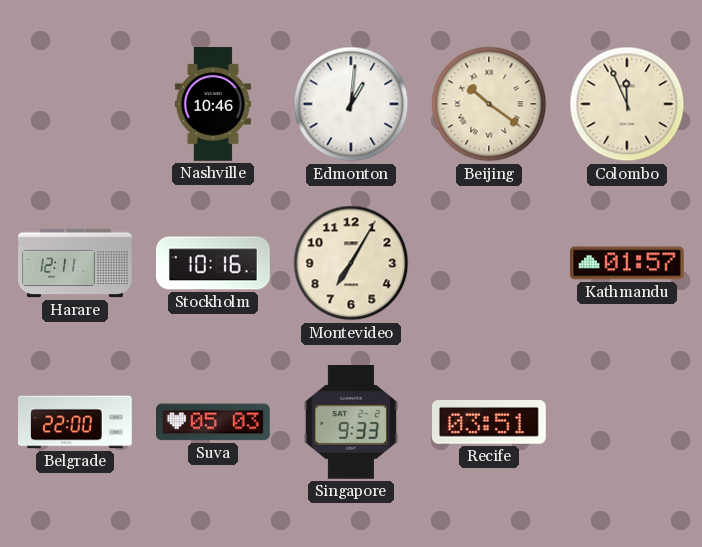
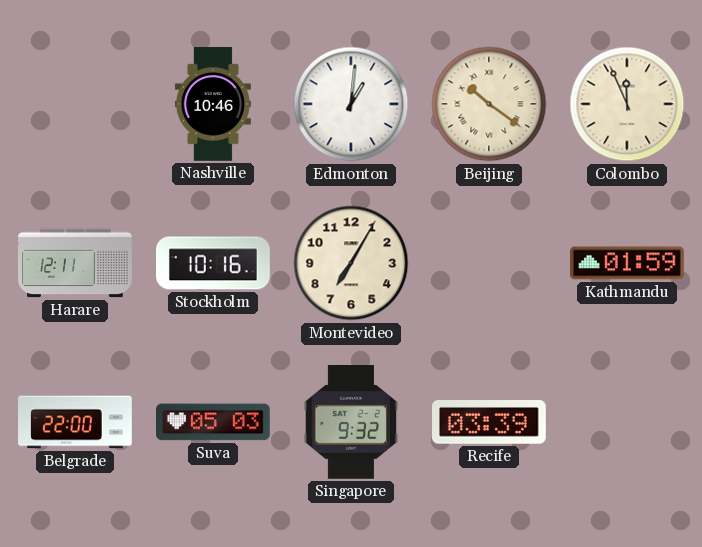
Kathmandu: 01:57 -> 01:59 (628, 263)
Singapore: 9:33 -> 9:32 (351, 423)
Recife: 03:51 -> 03:39 (490, 423)
